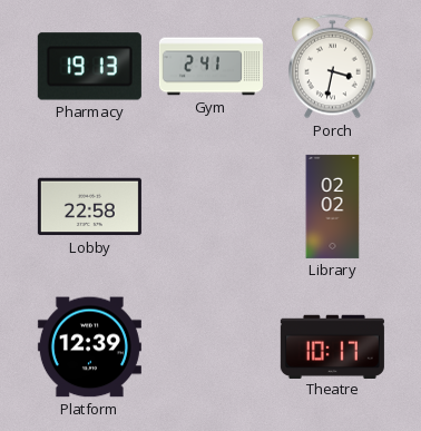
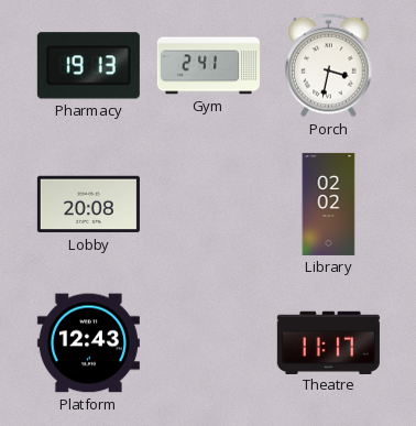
Lobby: 22:58 -> 20:08 (88, 205)
Platform: 12:39 -> 12:43 (88, 343)
Theatre: 10:17 -> 11:17 (328, 342)
